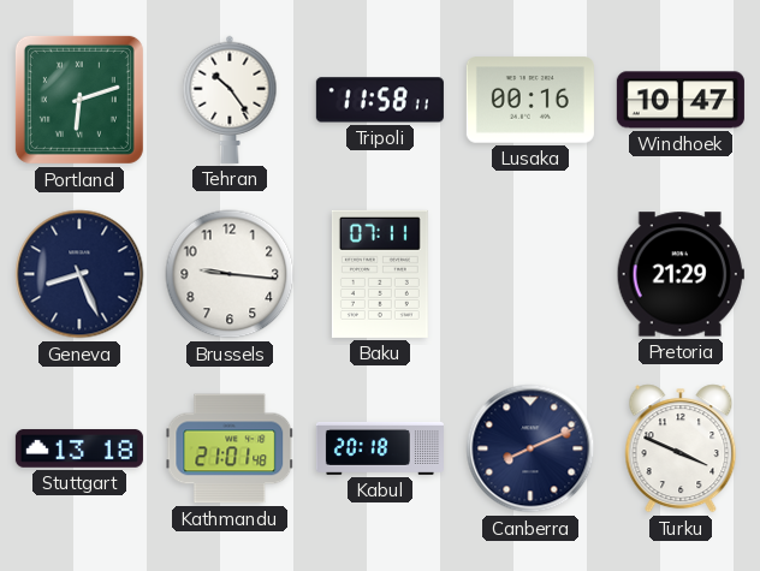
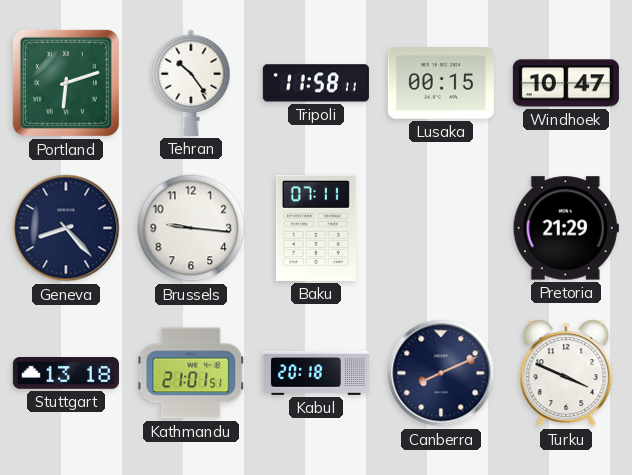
Lusaka: 00:16 -> 00:15 (441, 83)
Geneva: 8:26 -> 8:23 (66, 228)
Kathmandu: 21:01:48 -> 21:01:51 (191, 373)
